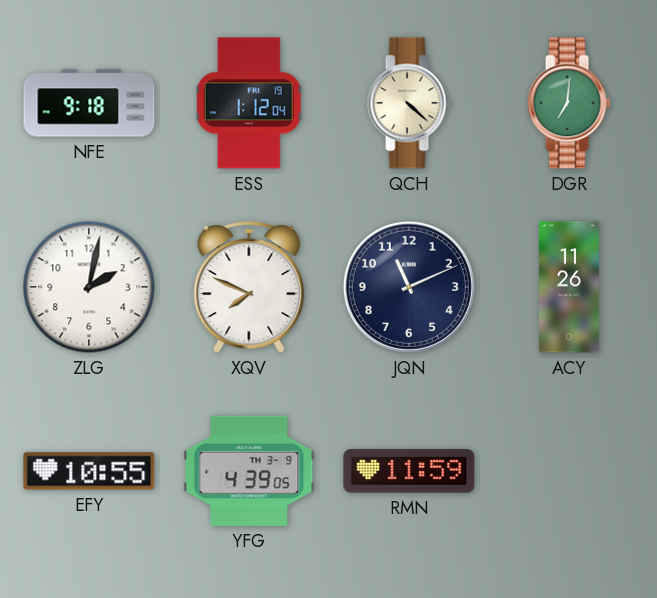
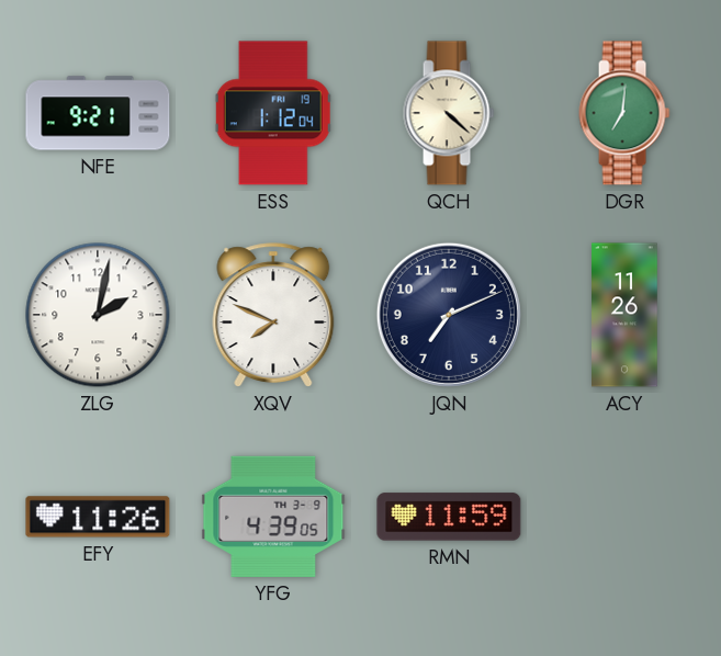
NFE: 9:18 -> 9:21 (98, 113)
JQN: 11:11 -> 7:11 (449, 315)
EFY: 10:55 -> 11:26 (98, 517)
